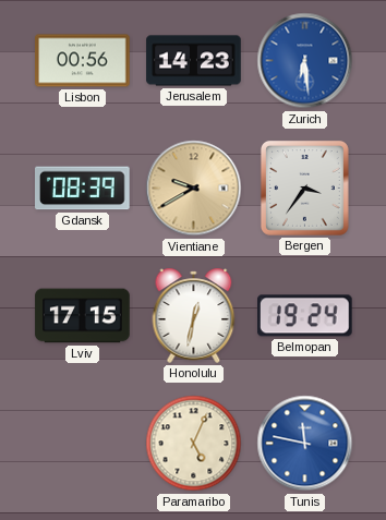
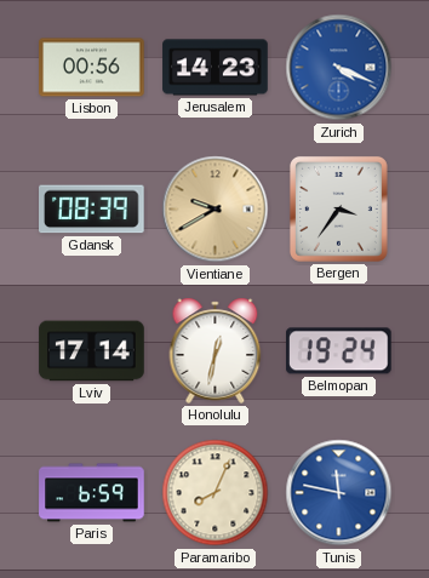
Zurich: 6:29 -> 4:19 (339, 68)
Lviv: 17:15 -> 17:14 (92, 351)
Paris: none -> 6:59 (92, 493)
Paramaribo: 5:04 -> 8:04 (216, 493)
